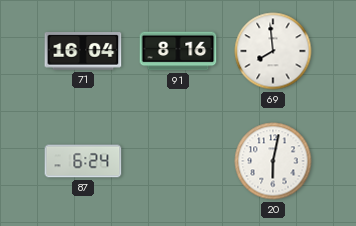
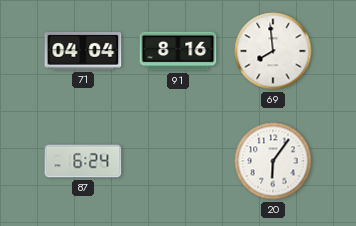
71: 16:04 -> 04:04 (83, 51)
20: 6:02 -> 6:06 (273, 161)
